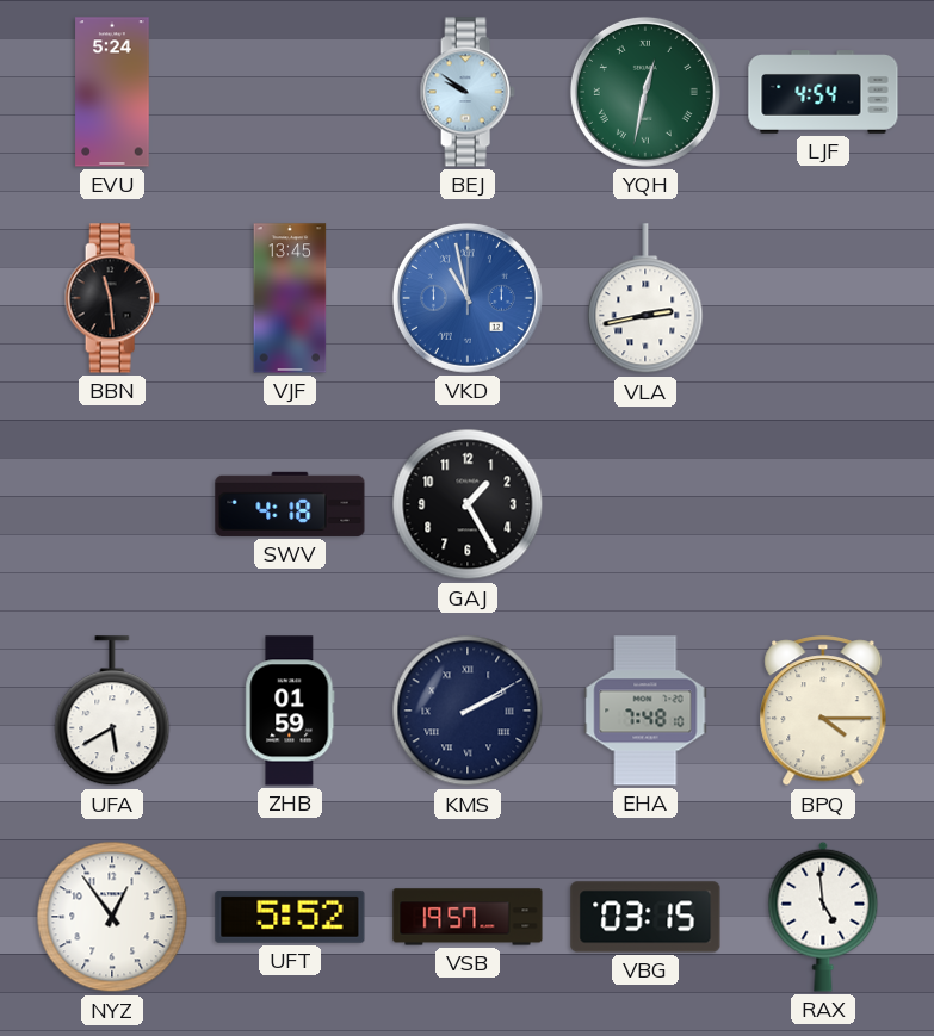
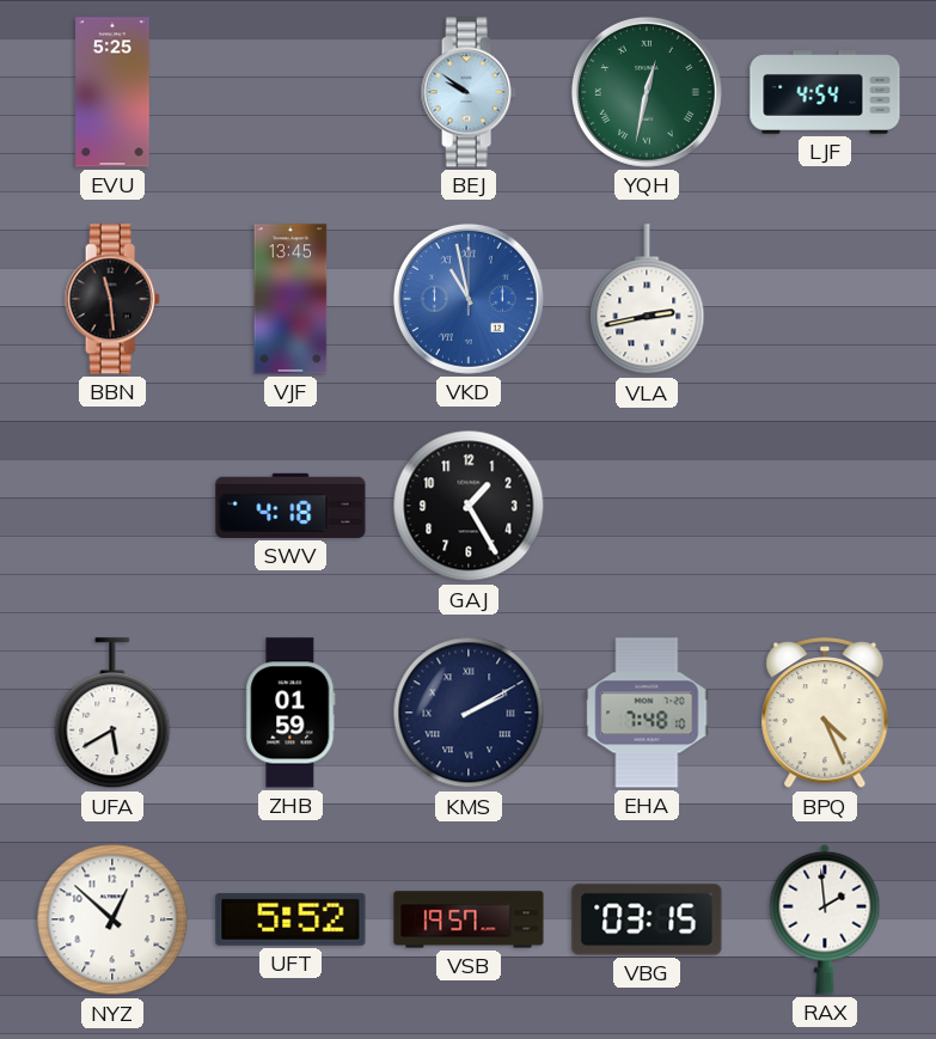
EVU: 5:24 -> 5:25 (112, 92)
BPQ: 4:15 -> 4:26 (825, 714)
NYZ: 12:54 -> 12:52 (112, 919)
RAX: 4:59 -> 1:59 (825, 919)
